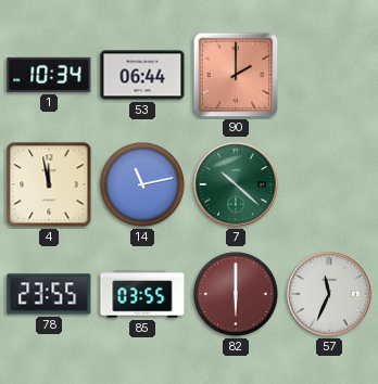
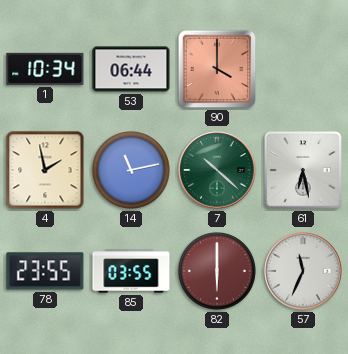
90: 2:00 -> 4:00 (217, 69)
4: 11:58 -> 1:58 (45, 170)
61: none -> 6:28 (303, 170)
